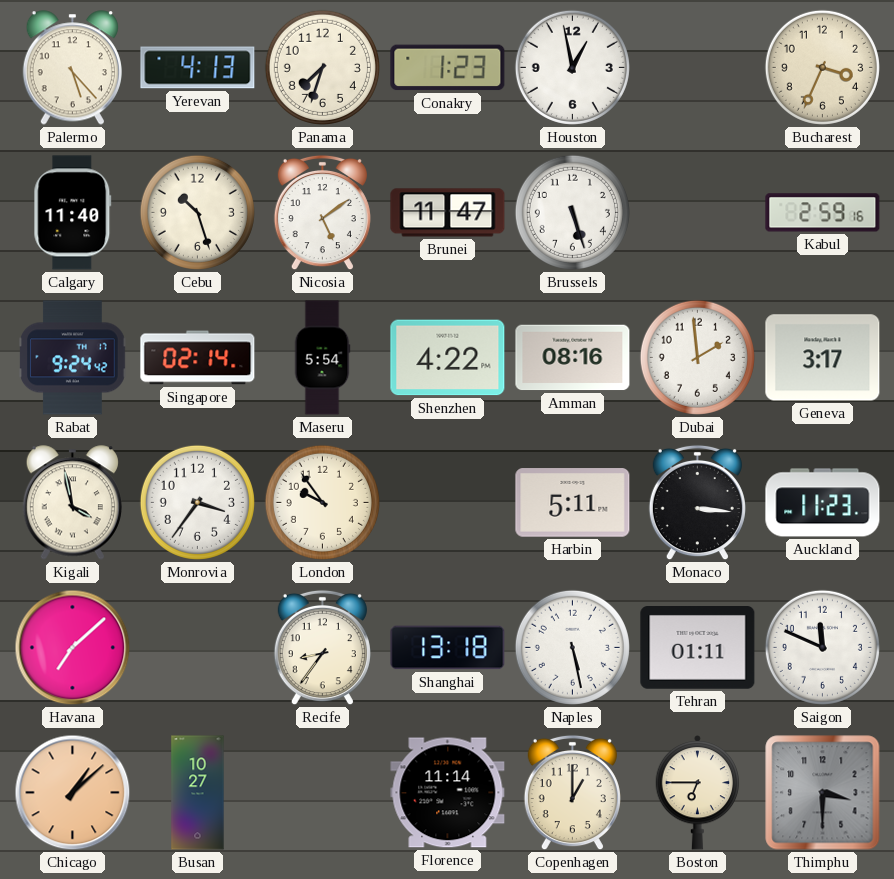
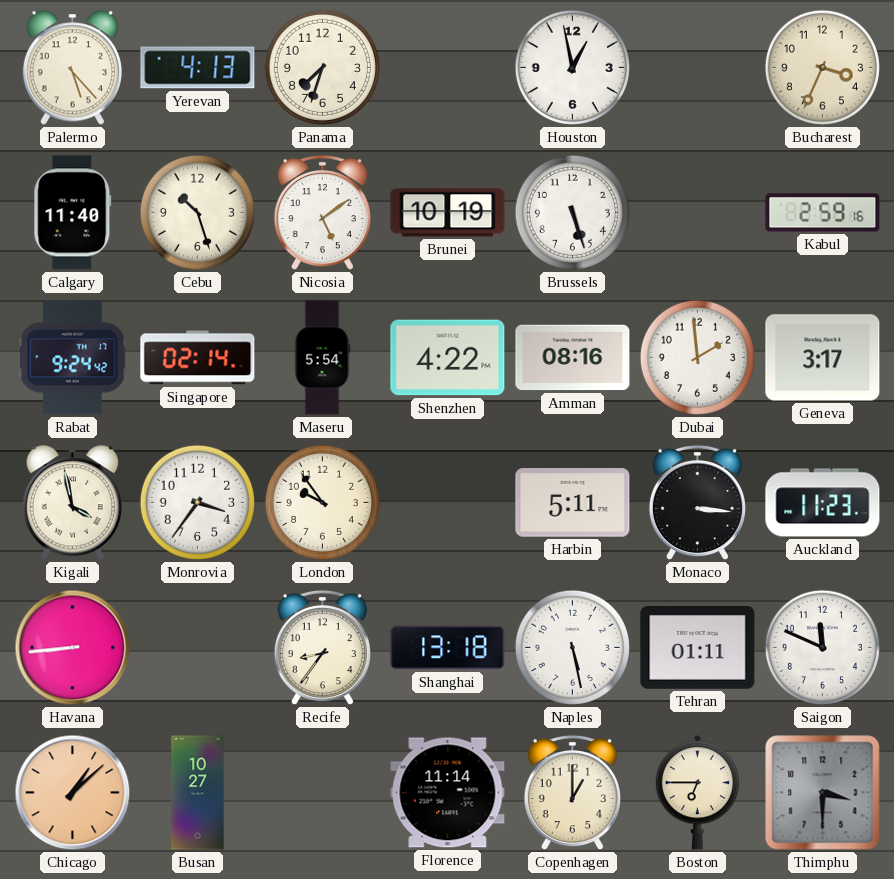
Conakry: 1:23 -> none (448, 68)
Brunei: 11:47 -> 10:19 (448, 213)
Havana: 7:08 -> 8:44 (73, 648)
